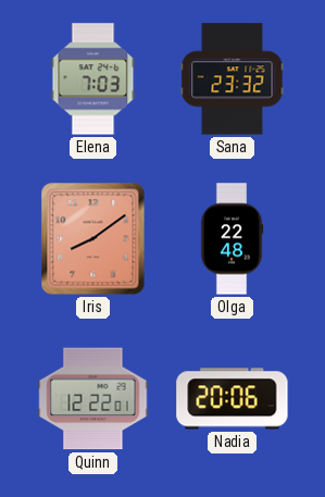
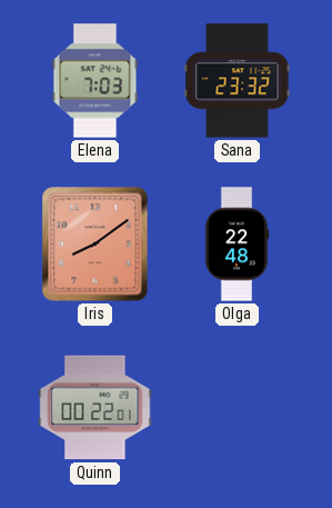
Quinn: 12:22 -> 00:22 (95, 408)
Nadia: 20:06 -> none (233, 399)
